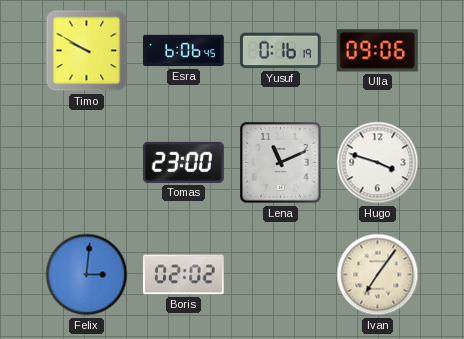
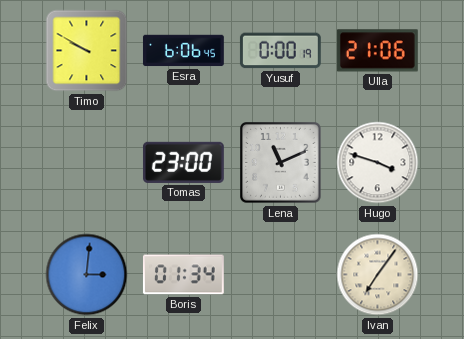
Yusuf: 0:16 -> 0:00 (280, 51)
Ulla: 09:06 -> 21:06 (377, 51)
Boris: 02:02 -> 01:34 (183, 275)
